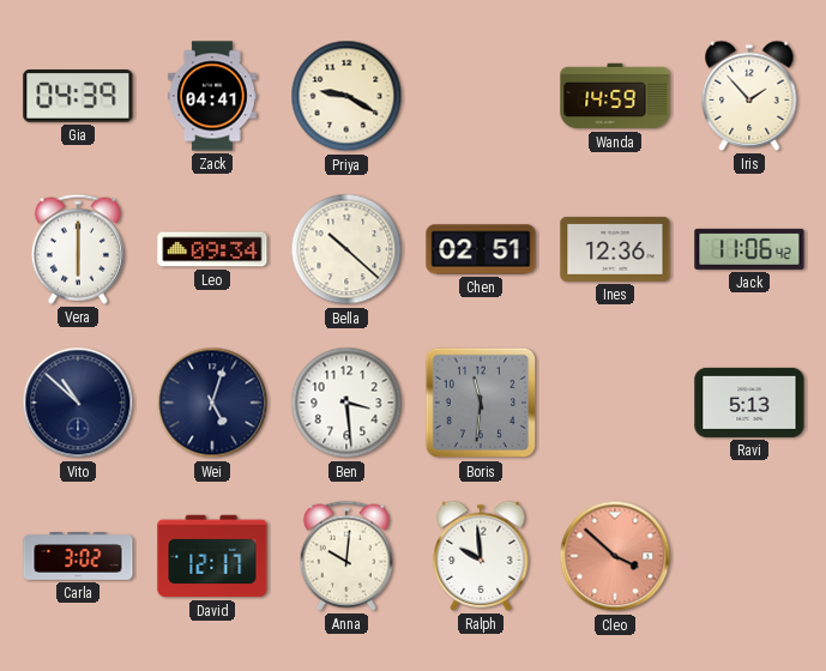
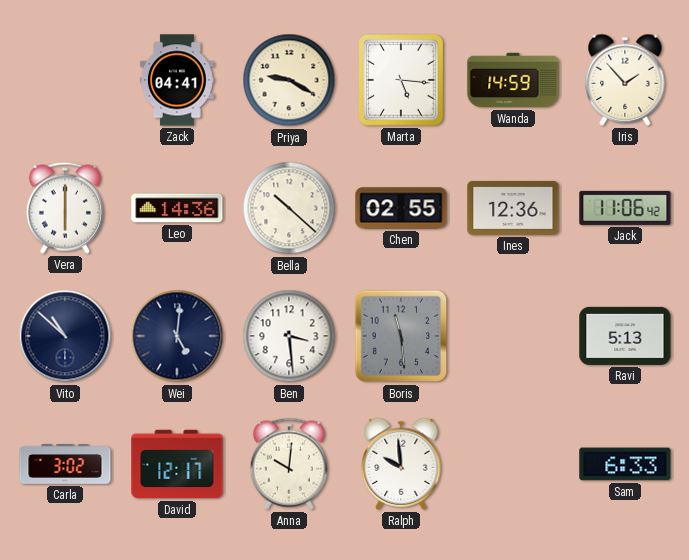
Gia: 04:39 -> none (78, 97)
Marta: none -> 5:16 (402, 81)
Leo: 09:34 -> 14:36 (177, 208)
Chen: 02:51 -> 02:55 (401, 208)
Wei: 5:03 -> 5:01 (177, 336)
Boris: 11:31 -> 11:29 (401, 336)
Cleo: 3:52 -> none (615, 556)
Sam: none -> 6:33 (625, 464)
